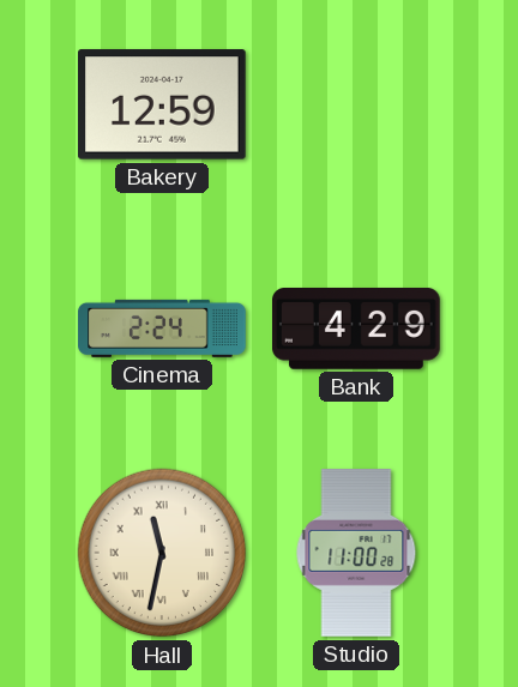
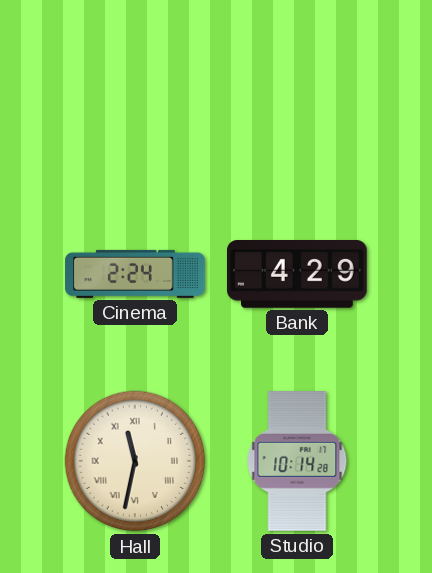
Bakery: 12:59 -> none (163, 104)
Studio: 11:00 -> 10:14 (297, 461)
